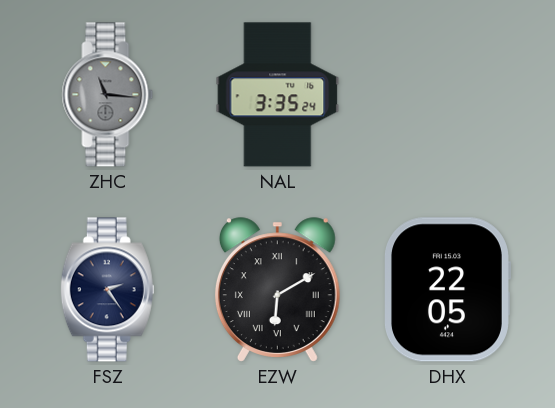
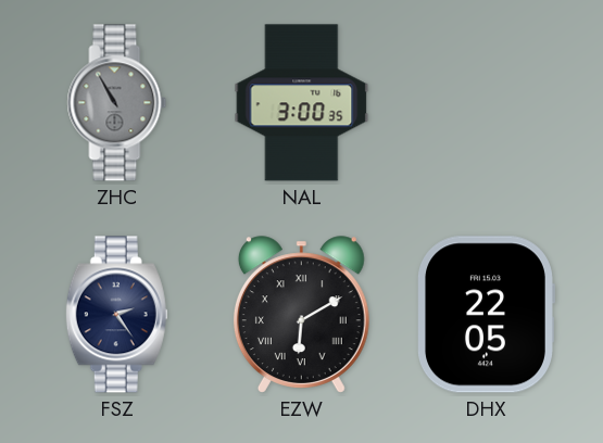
ZHC: 11:16 -> 10:55 (117, 103)
NAL: 3:35 -> 3:00 (302, 103)
